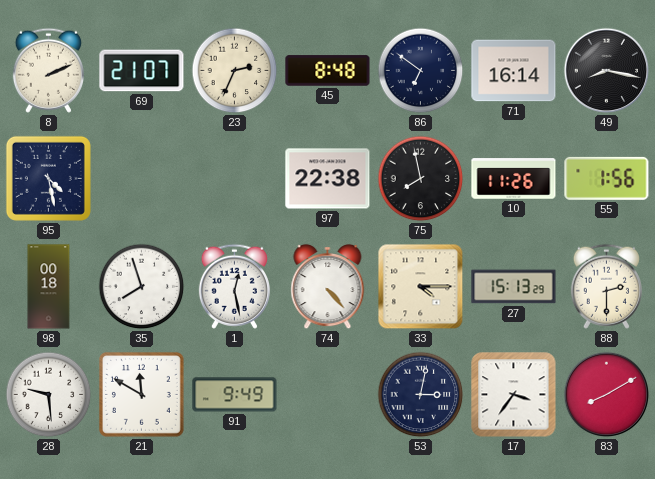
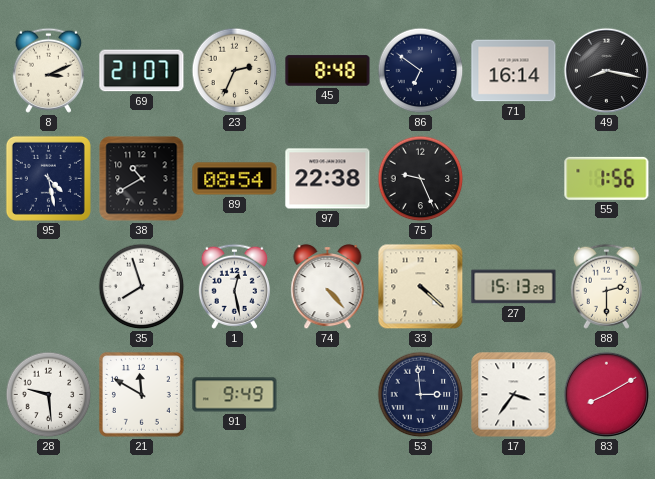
8: 2:11 -> 3:11 (48, 70)
38: none -> 10:40 (142, 179)
89: none -> 08:54 (235, 179)
75: 7:58 -> 9:26 (421, 179)
10: 11:26 -> none (514, 179)
98: 00:18 -> none (49, 287)
33: 4:15 -> 4:22 (421, 287)
53: 3:02 -> 2:59 (421, 395)
